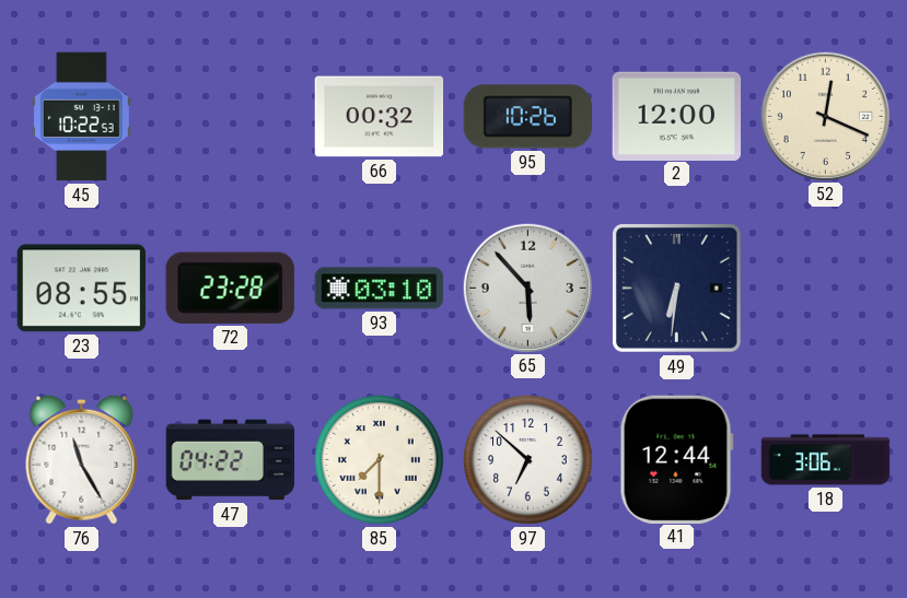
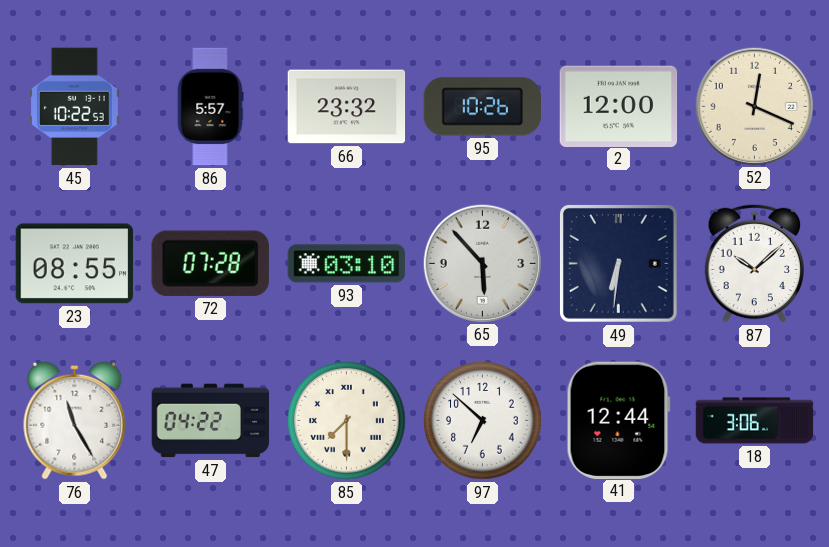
86: none -> 5:57 (210, 107)
66: 00:32 -> 23:32 (347, 107)
72: 23:28 -> 07:28 (210, 263)
87: none -> 10:08 (754, 263)
